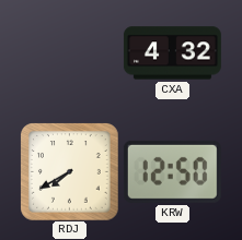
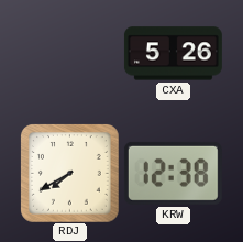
CXA: 4:32 -> 5:26 (173, 54)
KRW: 12:50 -> 12:38 (173, 173)
